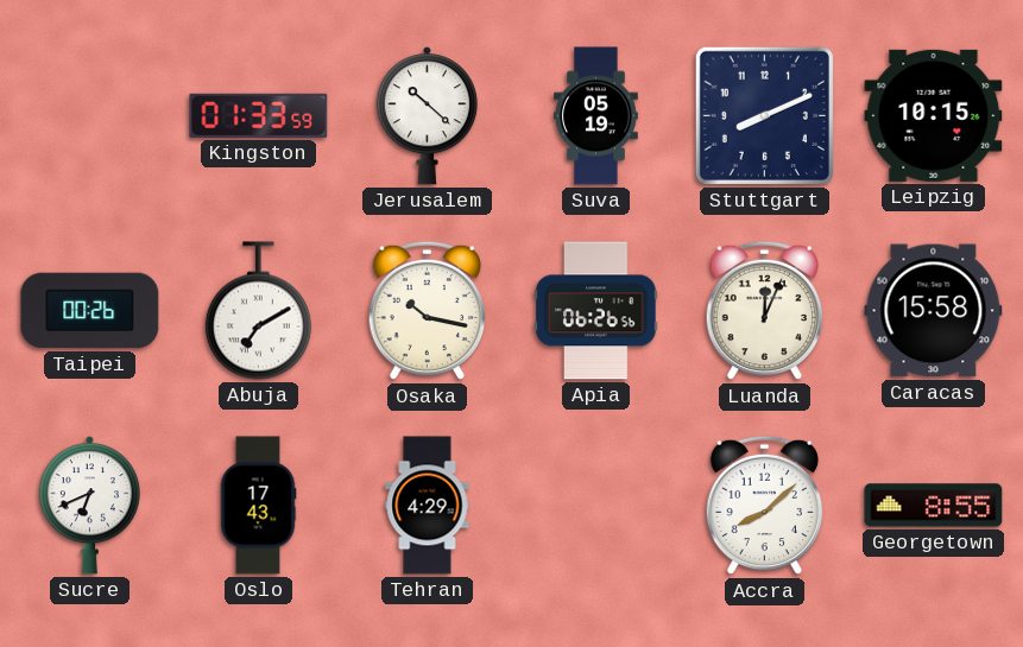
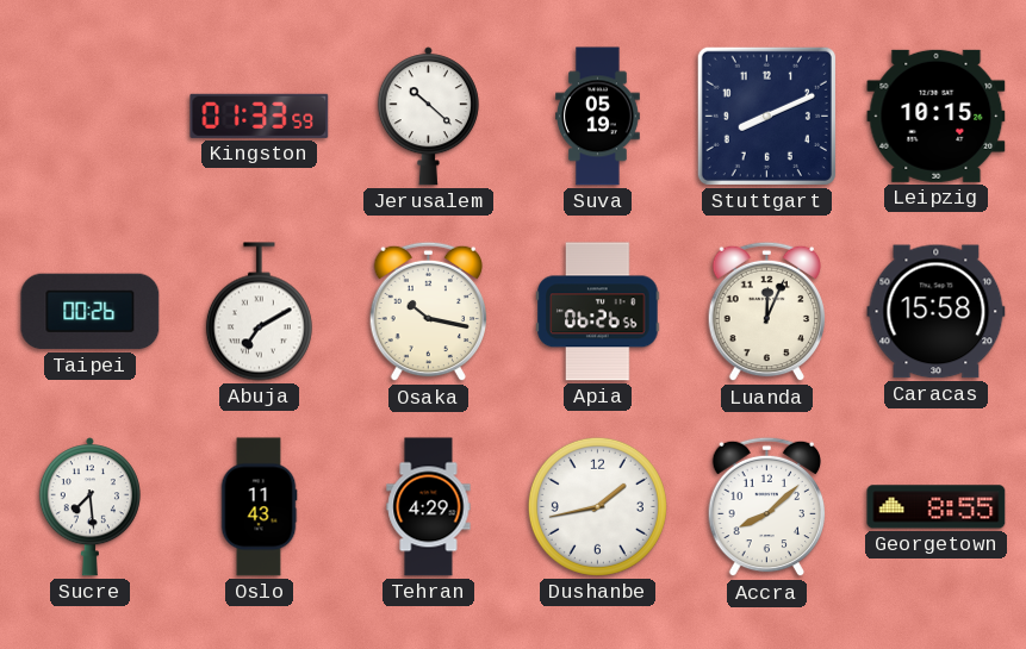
Sucre: 6:41 -> 7:29 (89, 507)
Oslo: 17:43 -> 11:43 (259, 507)
Dushanbe: none -> 1:43 (597, 506)
